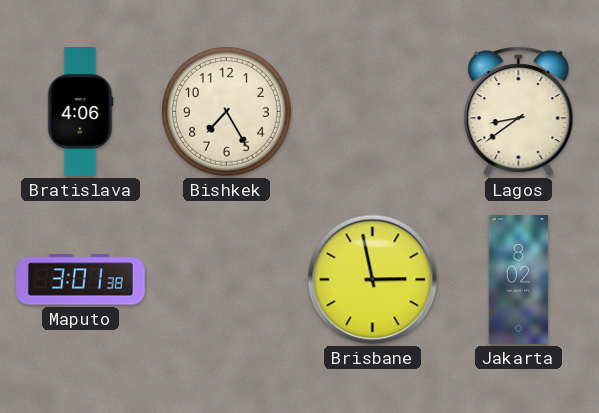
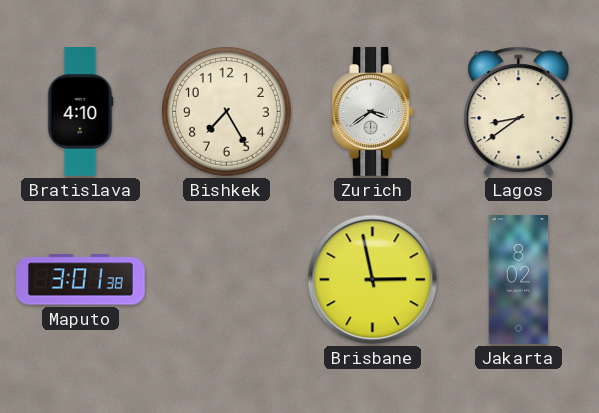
Bratislava: 4:06 -> 4:10 (80, 112)
Zurich: none -> 3:39 (373, 112)
